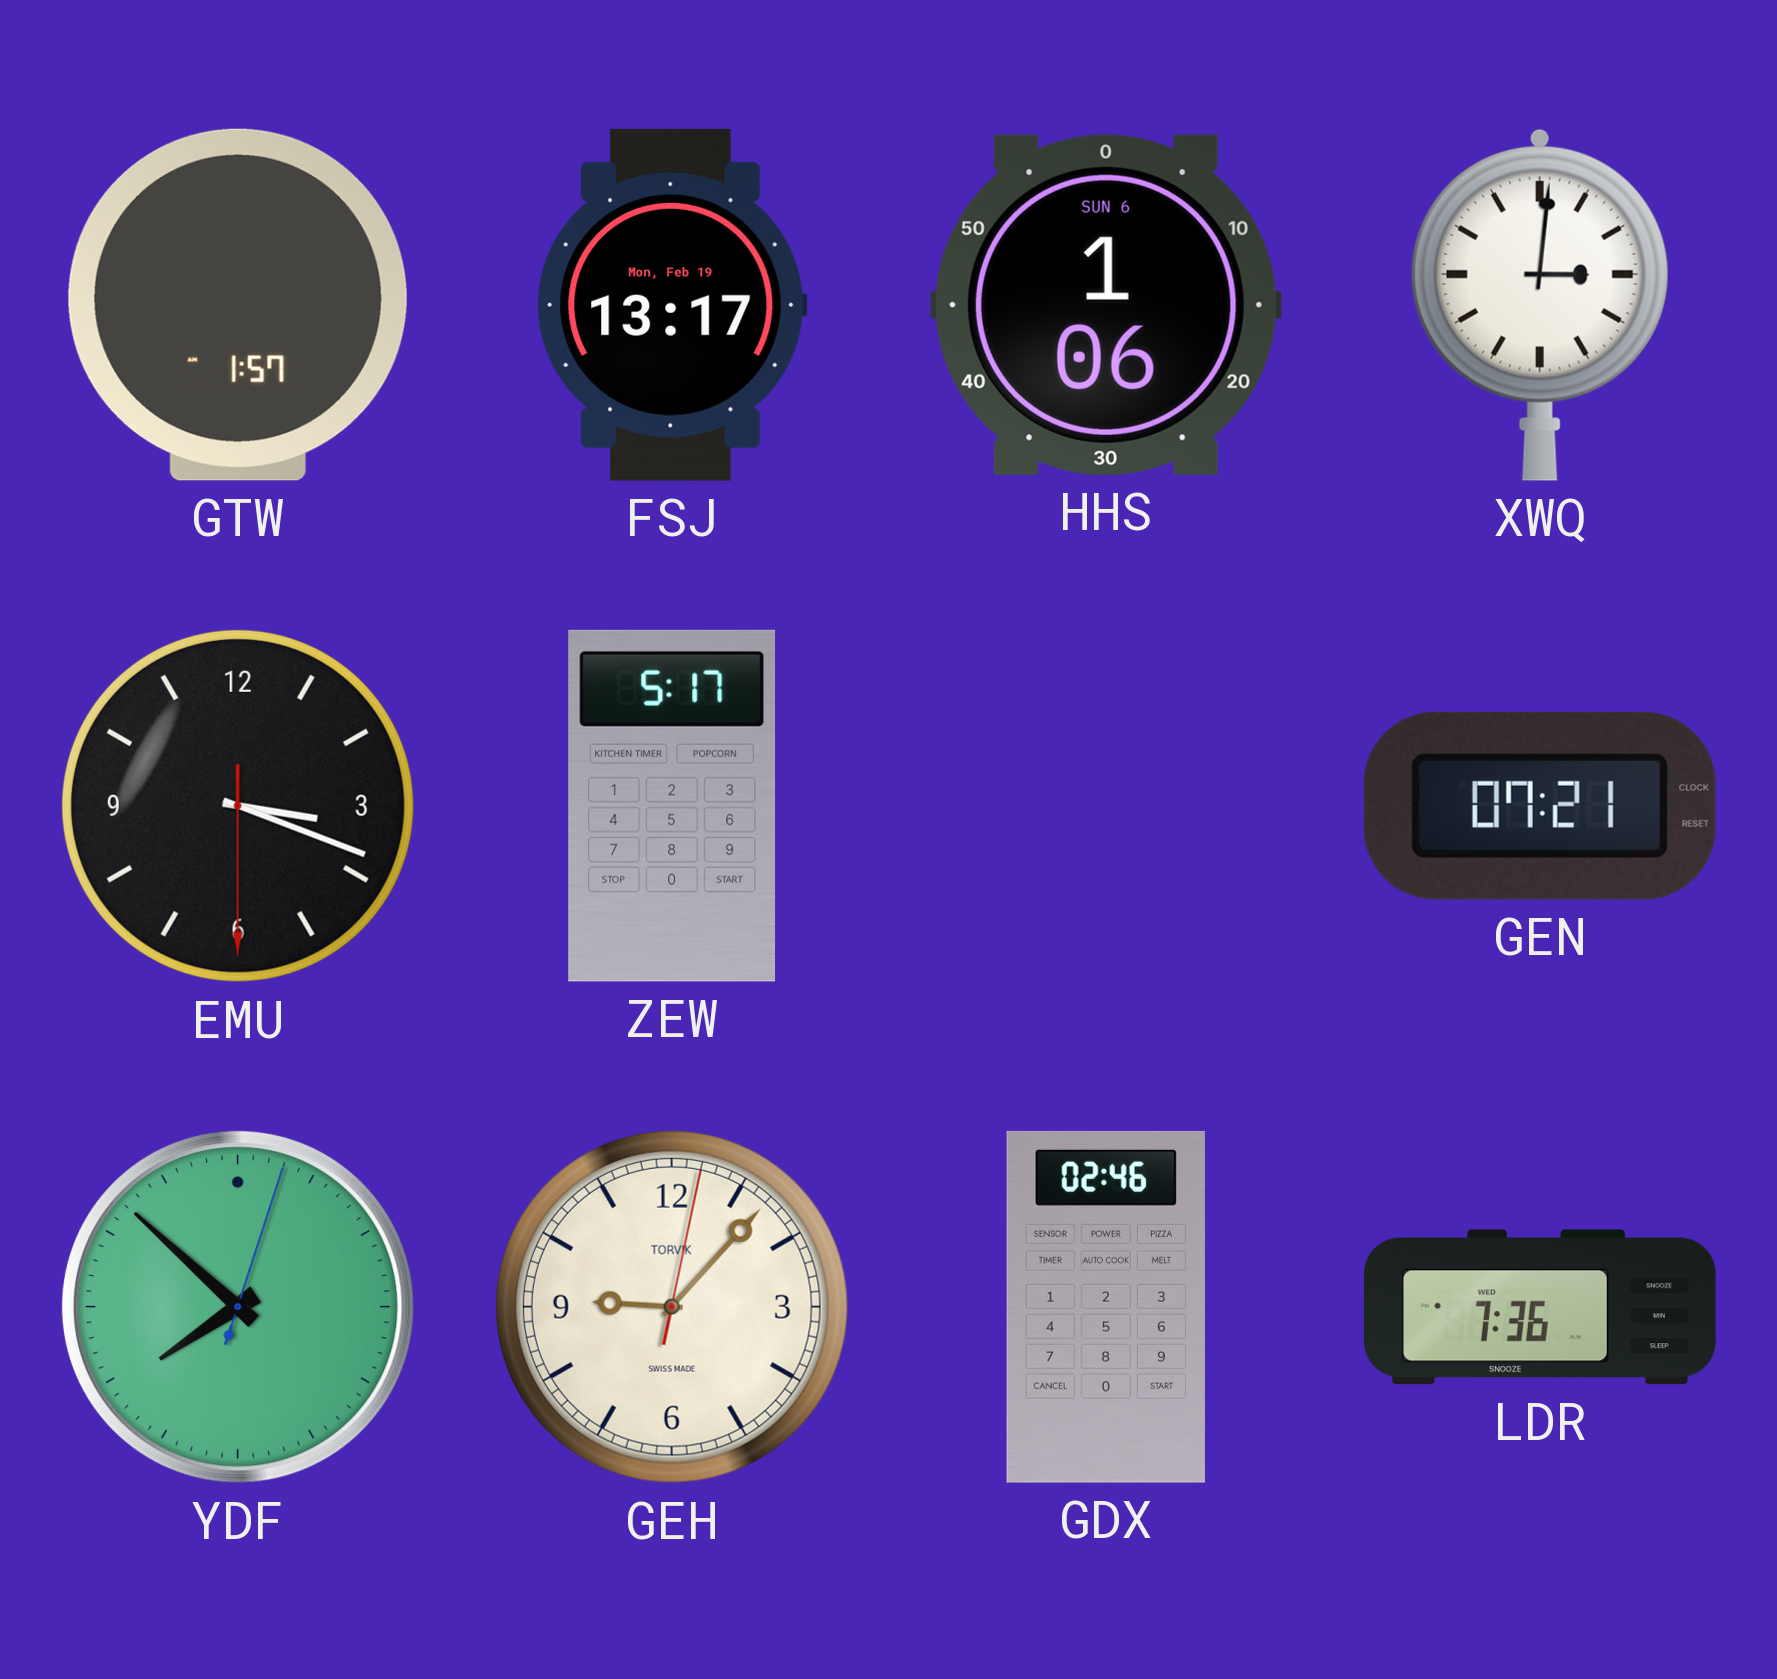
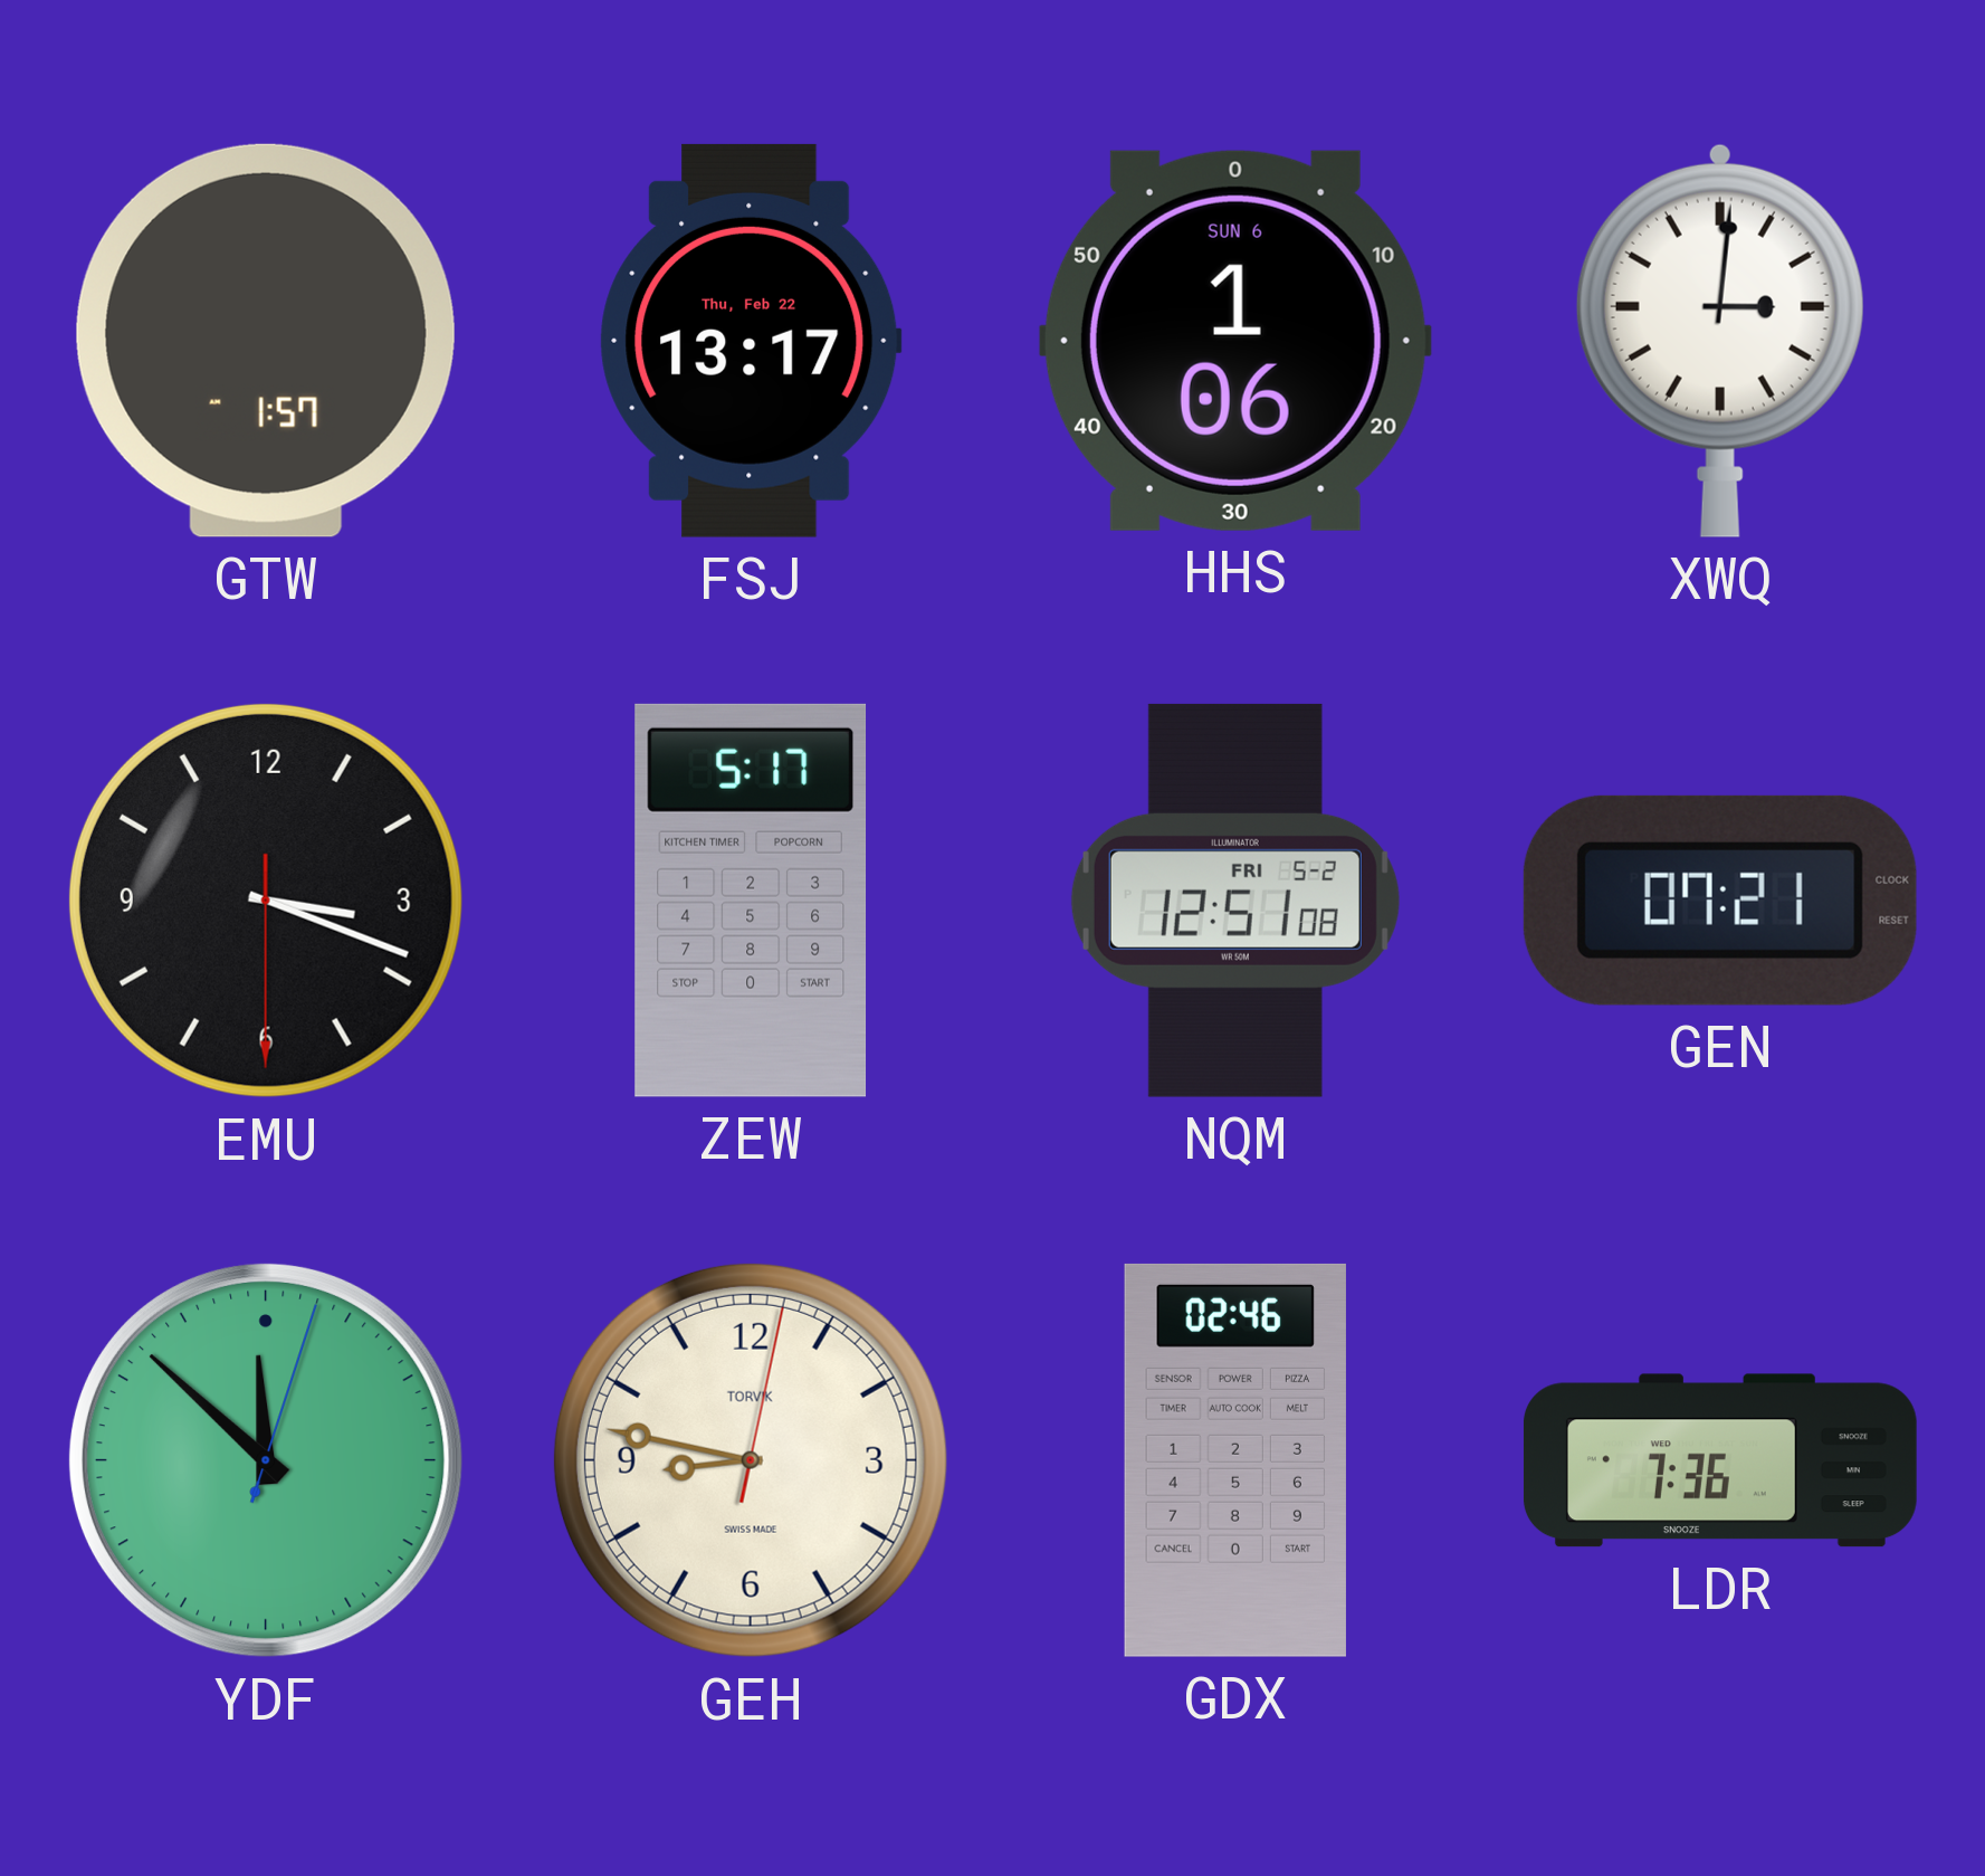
FSJ date: Mon, Feb 19 -> Thu, Feb 22 (751, 341)
NQM: none -> 12:51 (1235, 901)
YDF: 7:52 -> 11:52 (266, 1460)
GEH: 9:07 -> 8:47 (751, 1460)
